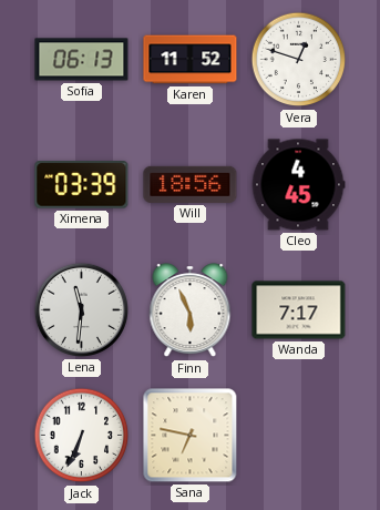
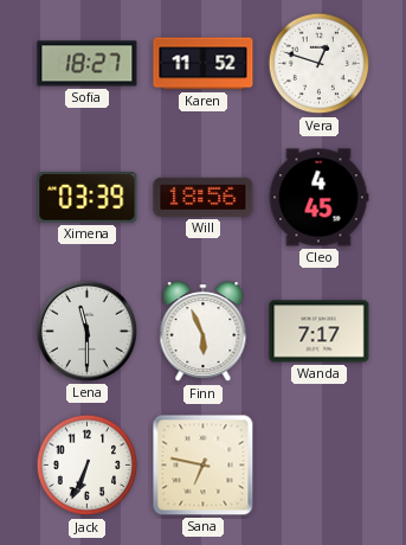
Sofia: 06:13 -> 18:27 (88, 64)
Lena: 11:31 -> 11:30 (86, 331)
